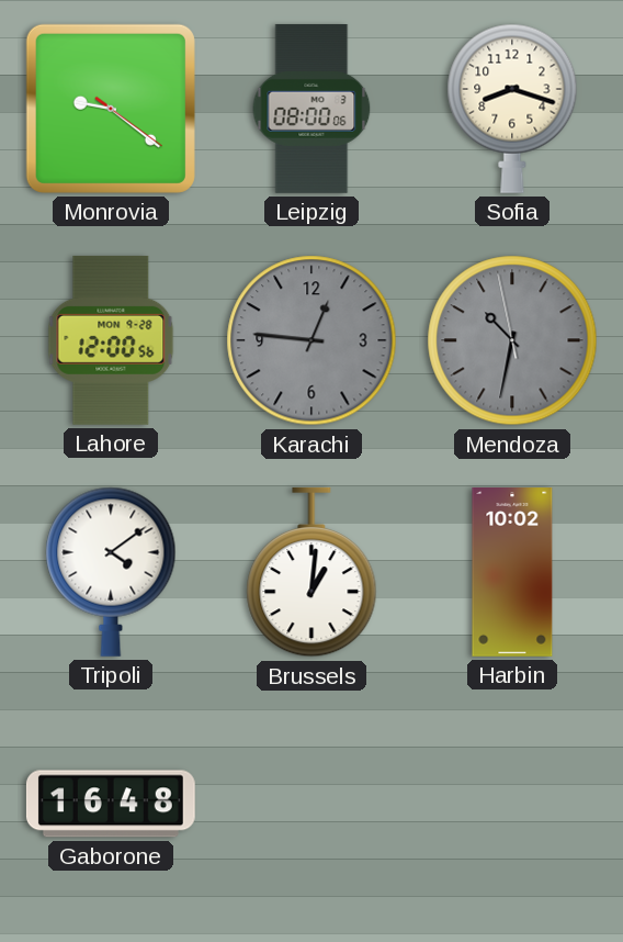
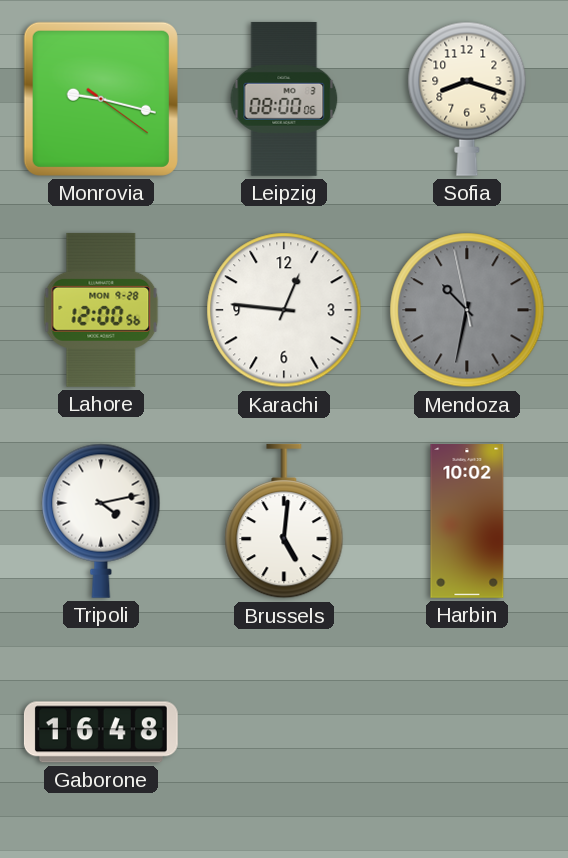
Monrovia: 9:21 -> 9:17 (101, 99)
Karachi dial: grey -> white (284, 310)
Tripoli: 4:09 -> 4:13 (101, 521)
Brussels: 1:01 -> 5:01 (284, 521)
